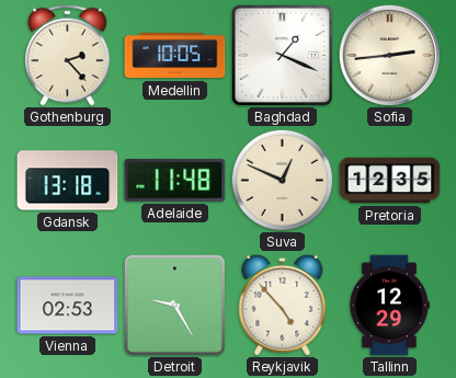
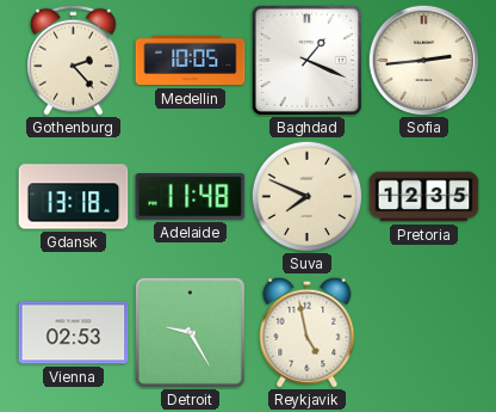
Suva: 12:49 -> 7:49 (306, 196)
Reykjavik: 4:53 -> 4:58 (308, 332)
Tallinn: 12:29 -> none (389, 306)
